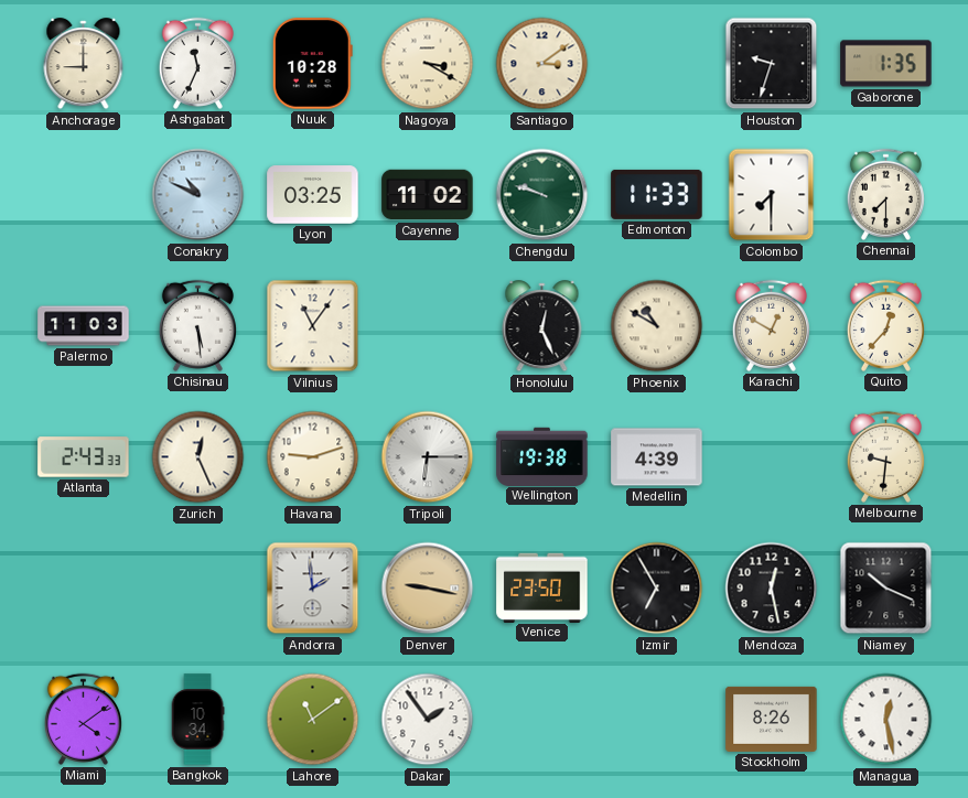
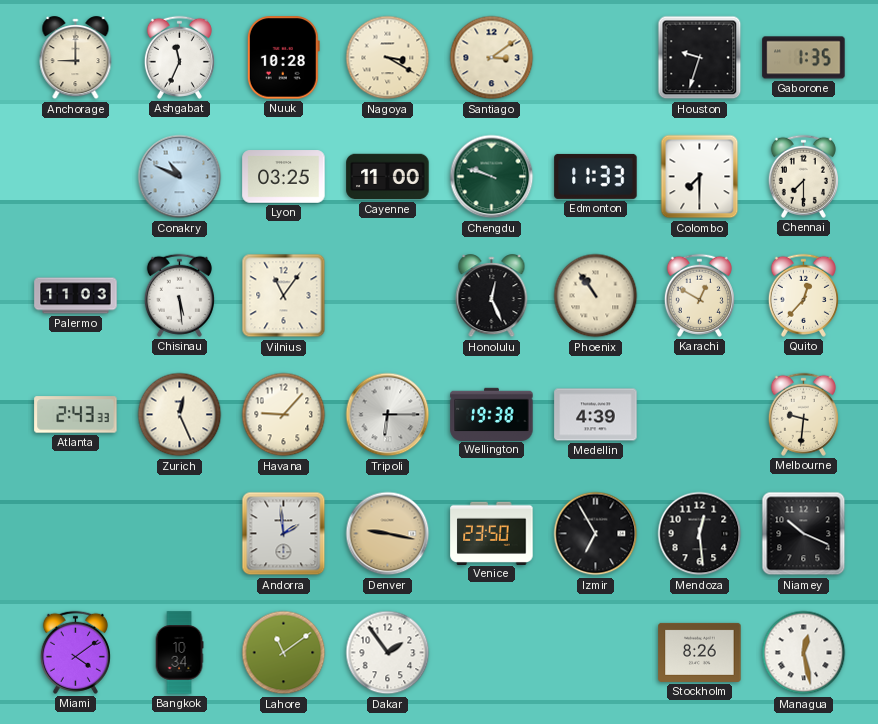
Cayenne: 11:02 -> 11:00 (388, 177)
Phoenix: 10:50 -> 10:54 (596, 296)
Havana: 9:12 -> 9:07 (284, 415)
Mendoza: 12:28 -> 12:29 (700, 534)
